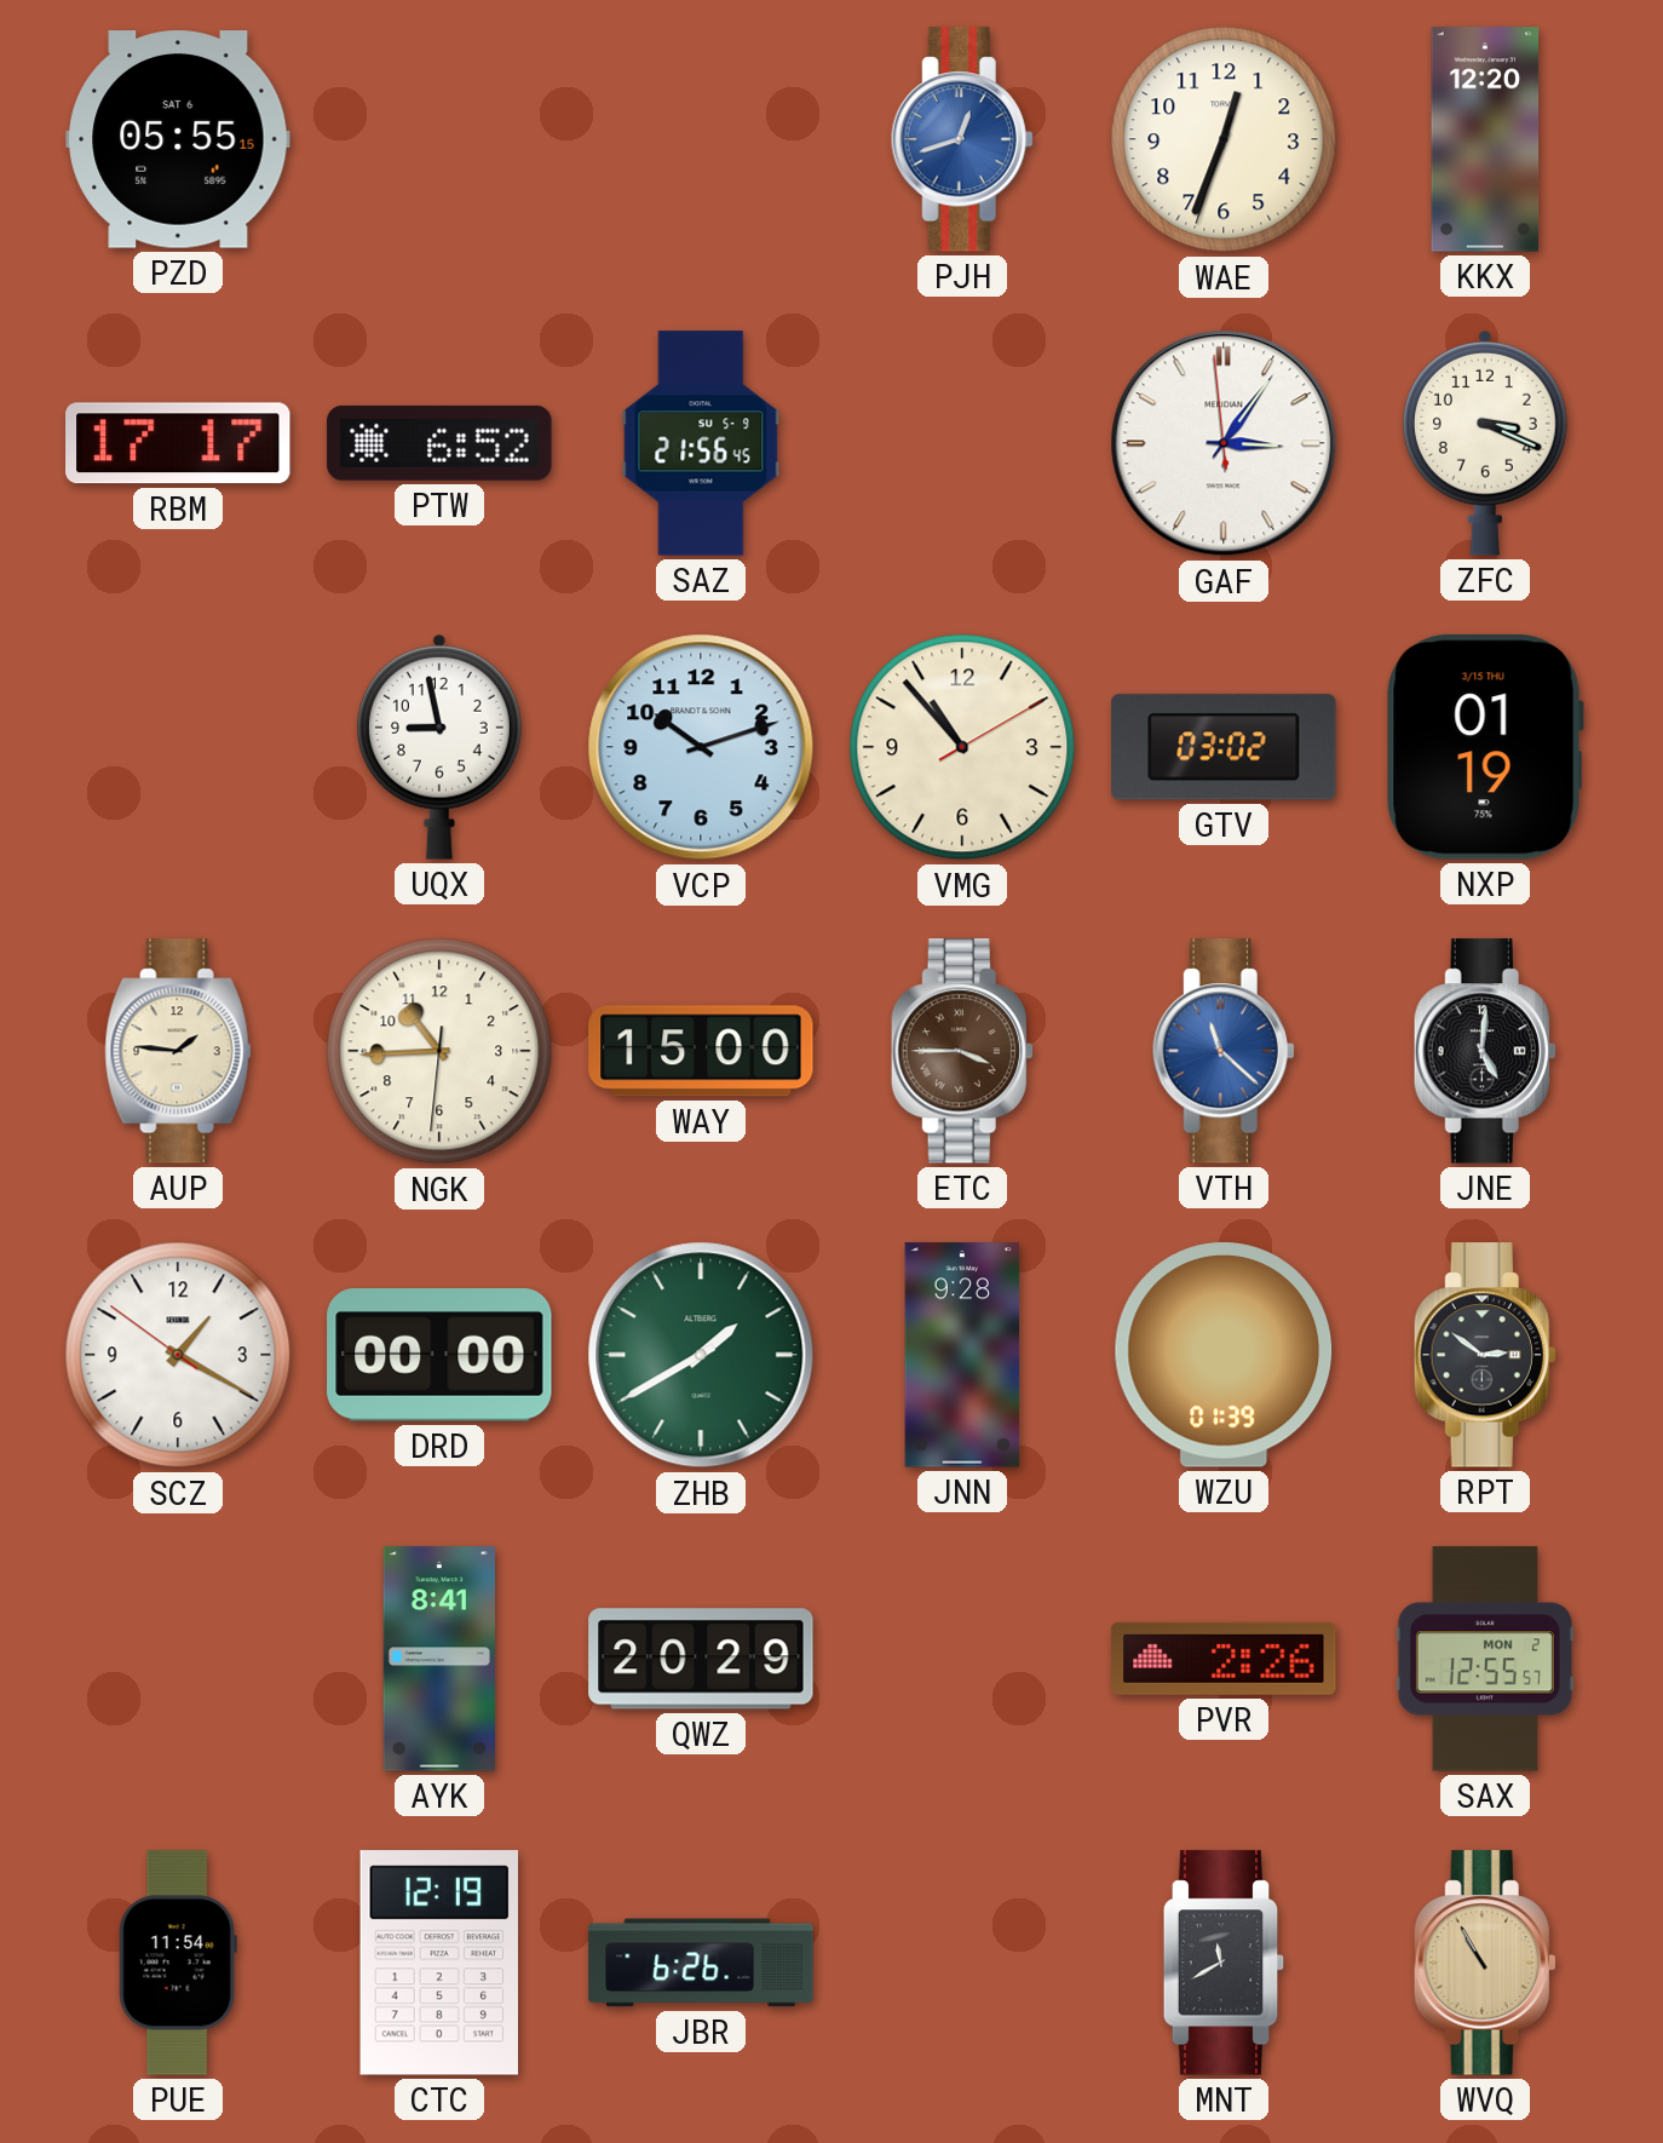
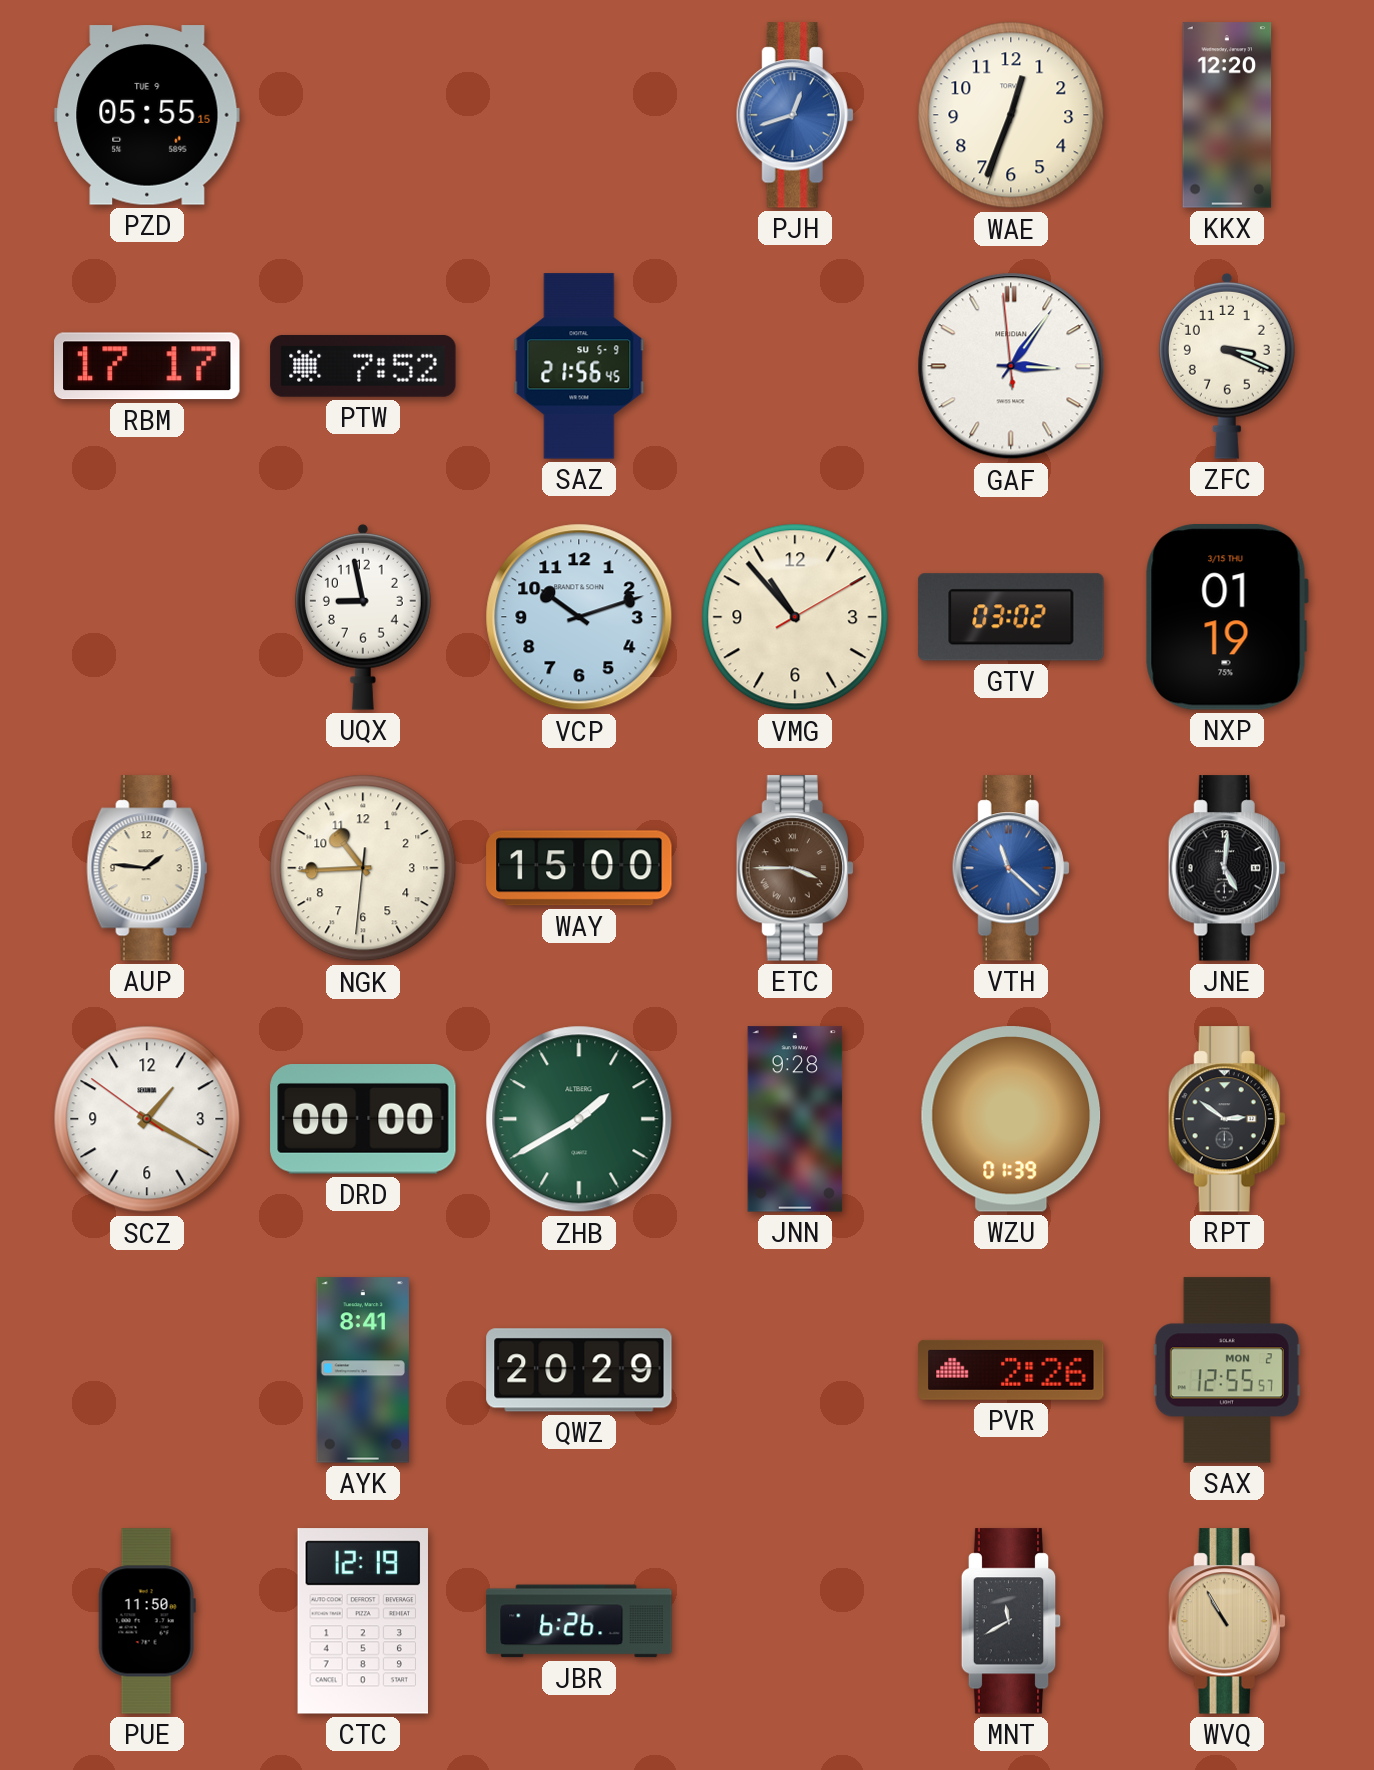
PZD date: SAT 6 -> TUE 9 (147, 115)
PTW: 6:52 -> 7:52 (363, 366)
PUE: 11:54 -> 11:50 (147, 1621)
